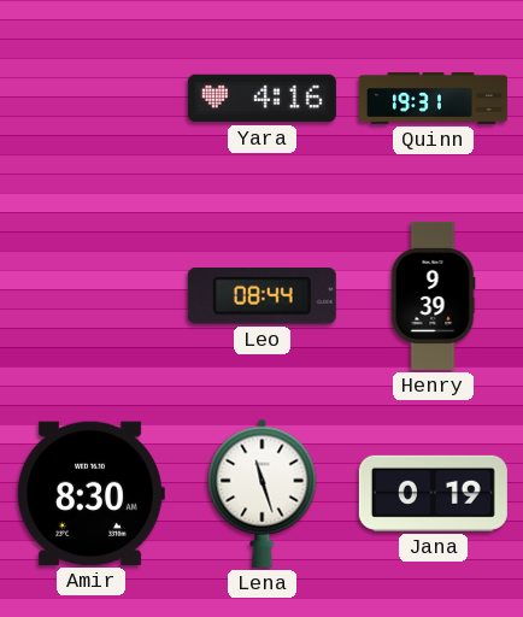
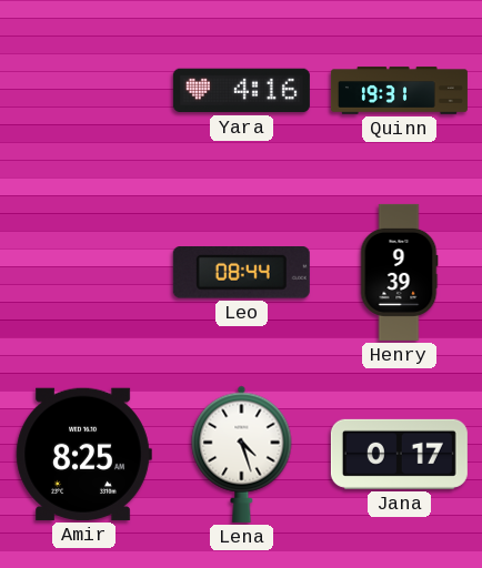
Amir: 8:30 -> 8:25 (83, 454)
Lena: 11:27 -> 4:27 (242, 454)
Jana: 0:19 -> 0:17 (399, 454)
